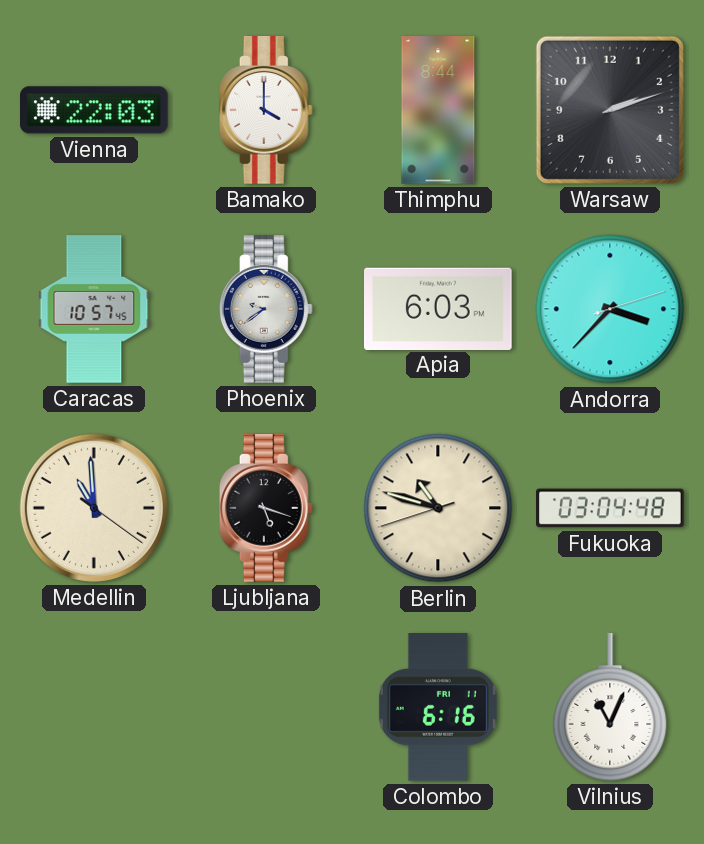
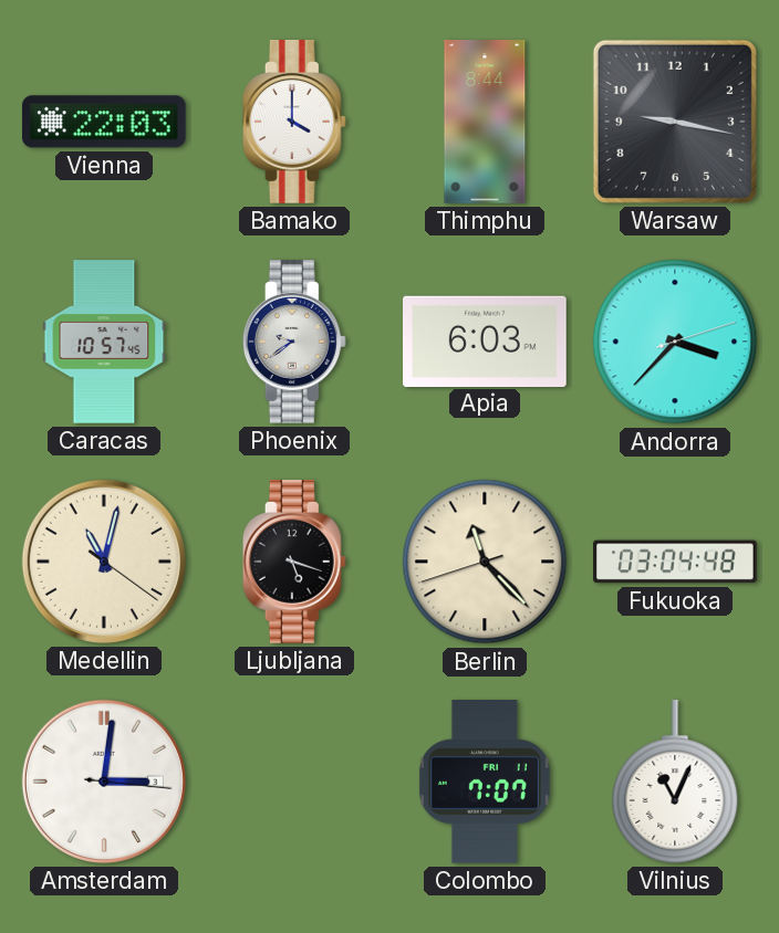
Warsaw: 2:12 -> 9:17 (675, 122)
Medellin: 10:59 -> 11:02 (104, 562)
Berlin: 10:47 -> 11:22 (485, 562)
Amsterdam: none -> 3:01 (104, 782)
Colombo: 6:16 -> 7:07 (485, 782)
